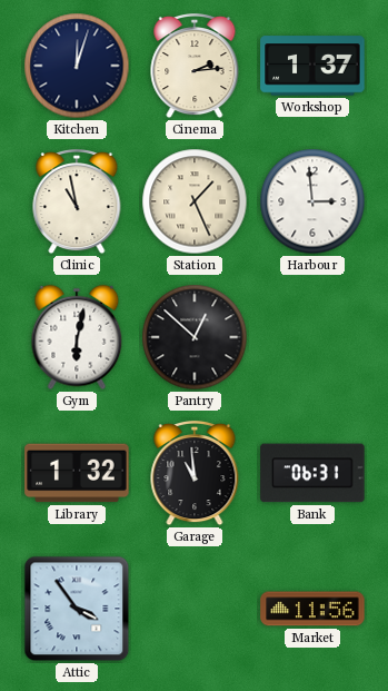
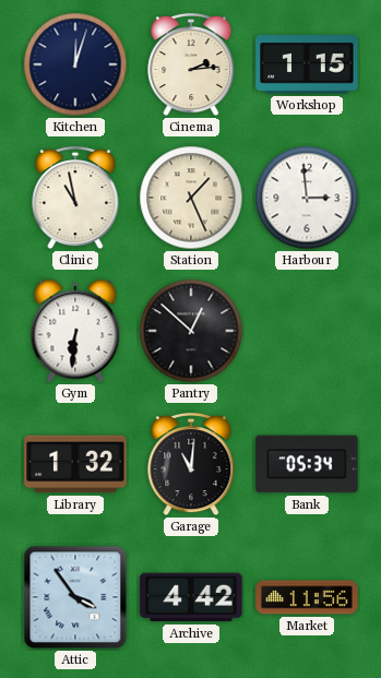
Workshop: 1:37 -> 1:15 (307, 64)
Gym: 6:02 -> 6:31 (75, 331)
Garage: 10:59 -> 11:01 (191, 465)
Bank: 06:31 -> 05:34 (307, 464)
Archive: none -> 4:42 (191, 597)
